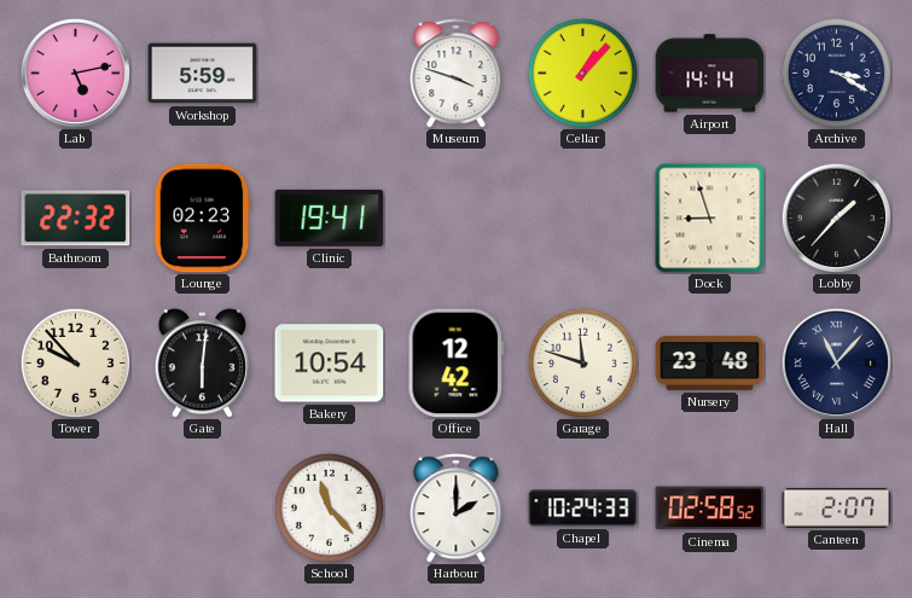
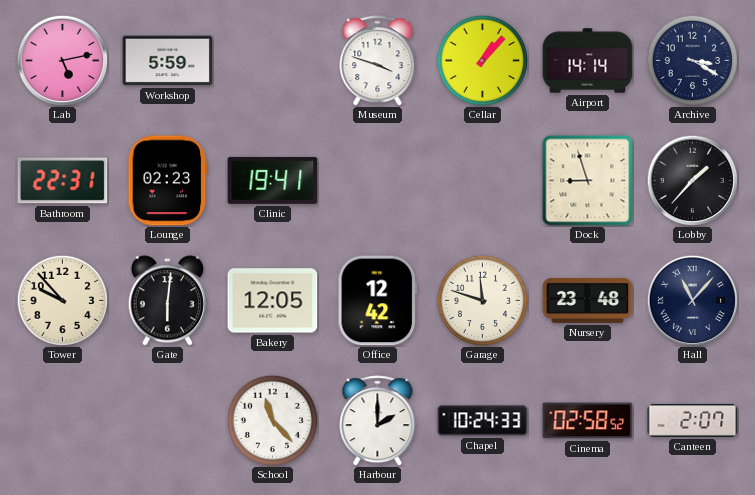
Bathroom: 22:32 -> 22:31 (63, 181)
Bakery: 10:54 -> 12:05 (273, 301)
